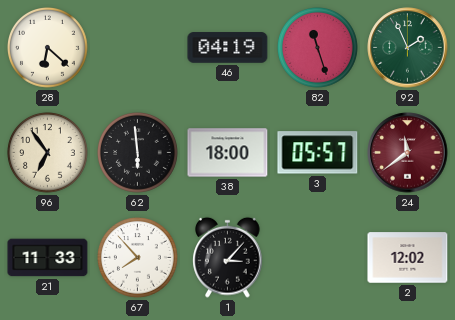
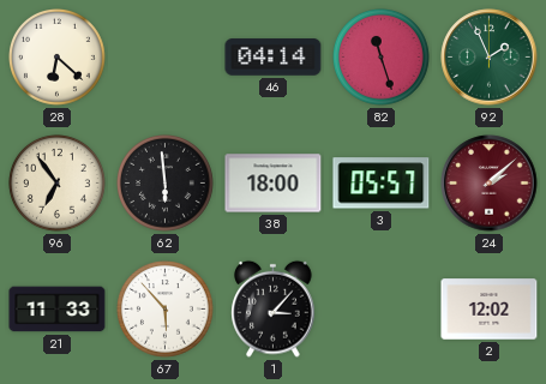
46: 04:19 -> 04:14 (274, 58)
24: 11:39 -> 2:08 (490, 184)
67: 7:53 -> 5:53 (166, 310)
